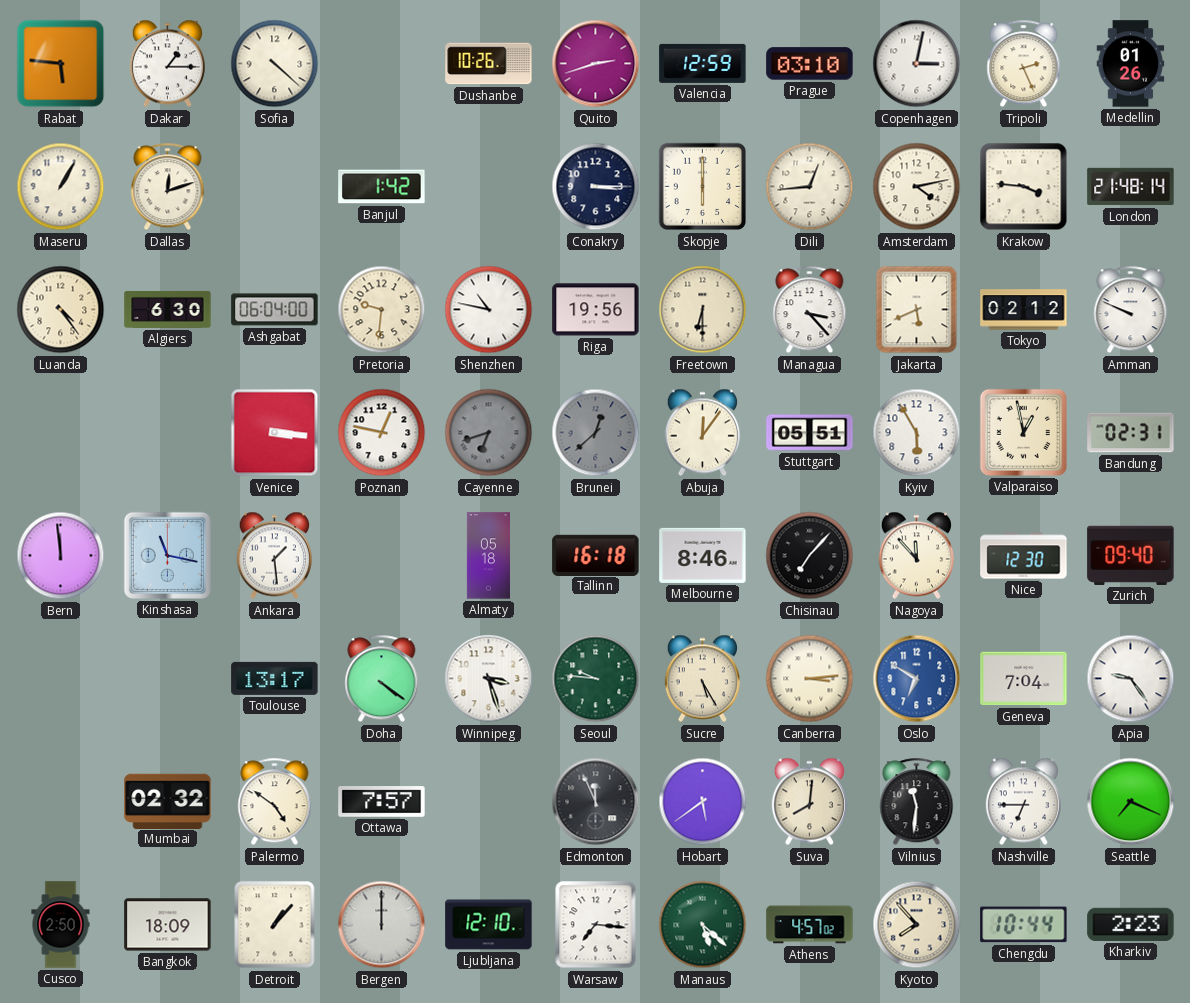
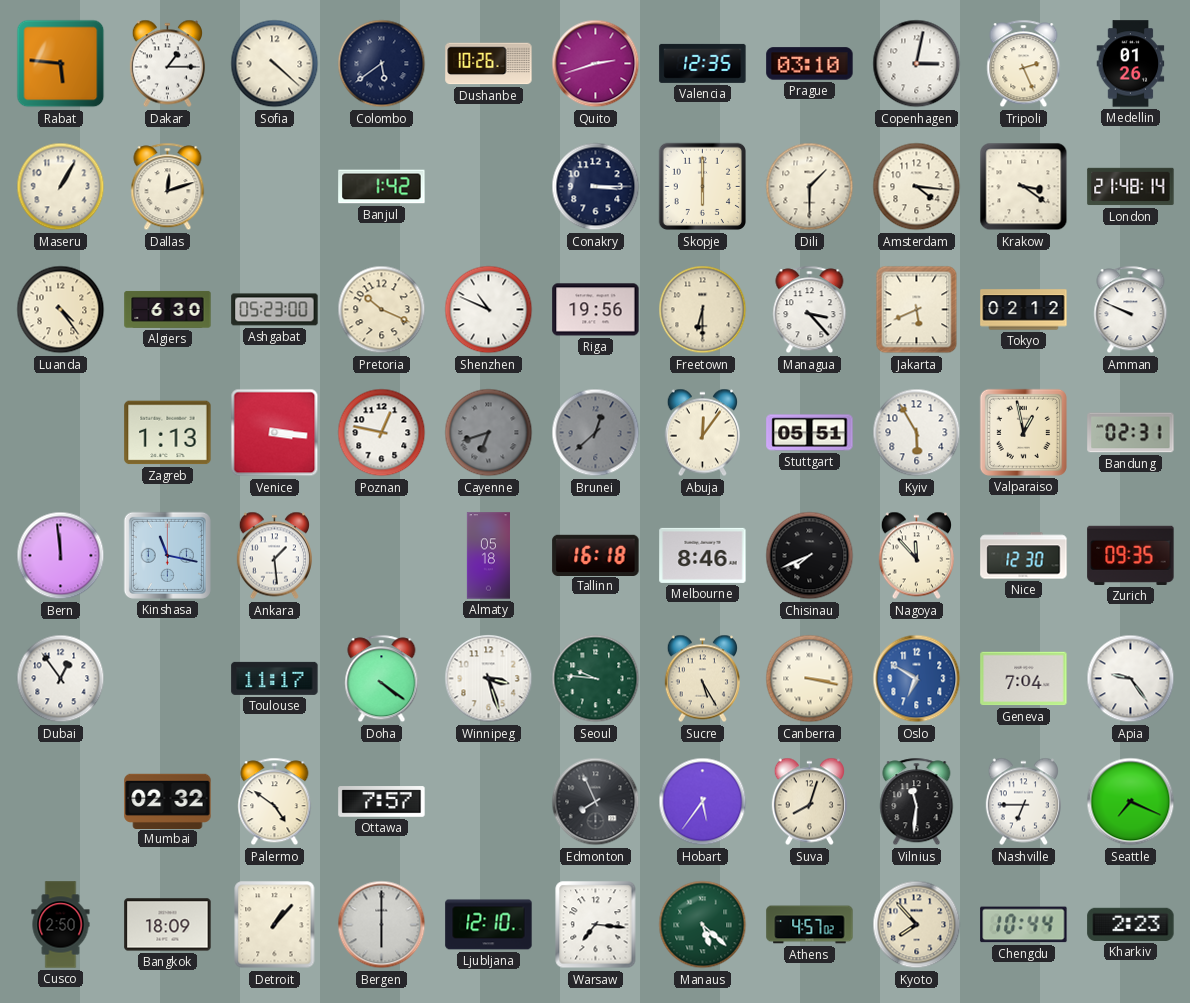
Colombo: none -> 5:39 (382, 64)
Valencia: 12:59 -> 12:35 (703, 63)
Dili: 12:44 -> 1:30 (810, 187)
Amsterdam: 4:13 -> 4:16 (917, 187)
Krakow: 3:46 -> 3:21 (1024, 187)
Ashgabat: 06:04 -> 05:23 (275, 310)
Pretoria: 9:31 -> 10:19 (382, 310)
Shenzhen: 10:47 -> 10:49 (489, 310)
Zagreb: none -> 1:13 (168, 433)
Chisinau: 7:07 -> 7:41 (810, 556)
Zurich: 09:40 -> 09:35 (1131, 555)
Dubai: none -> 12:54 (61, 679)
Toulouse: 13:17 -> 11:17 (275, 678)
Canberra: 3:14 -> 3:17 (810, 679)
Edmonton: 11:56 -> 7:56 (596, 802)
Hobart: 5:39 -> 5:36 (703, 802)
Suva: 8:01 -> 8:03 (809, 802)
Bergen: 12:00 -> 6:00 (382, 925)
